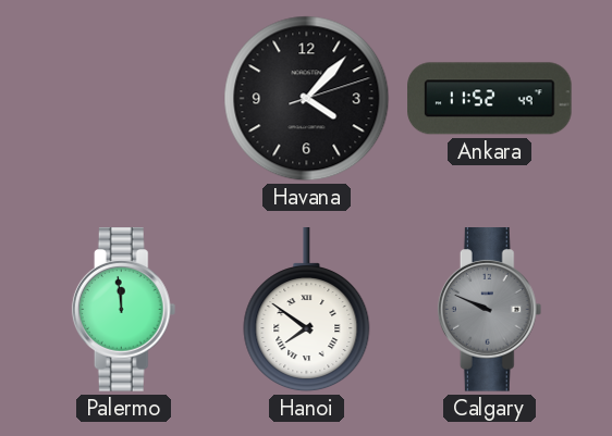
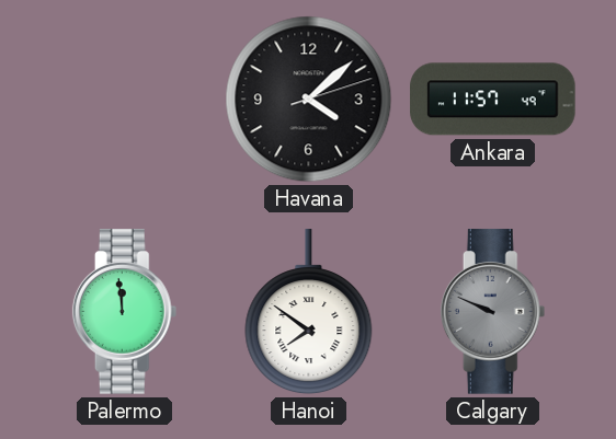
Havana: 4:07 -> 4:08 (309, 100)
Ankara: 11:52 -> 11:57 (493, 100)
